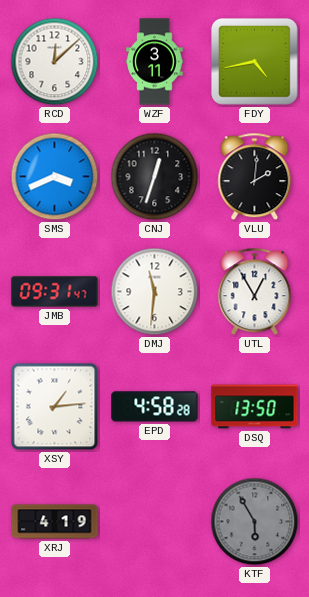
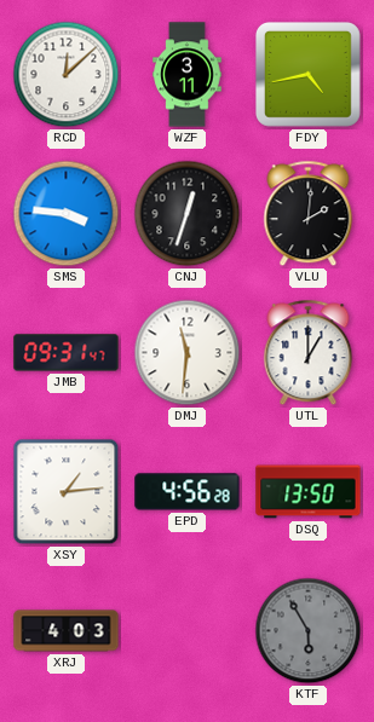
SMS: 3:41 -> 3:46 (67, 214)
UTL: 12:55 -> 1:00 (309, 353)
EPD: 4:58 -> 4:56 (188, 492)
XRJ: 4:19 -> 4:03 (67, 631)
